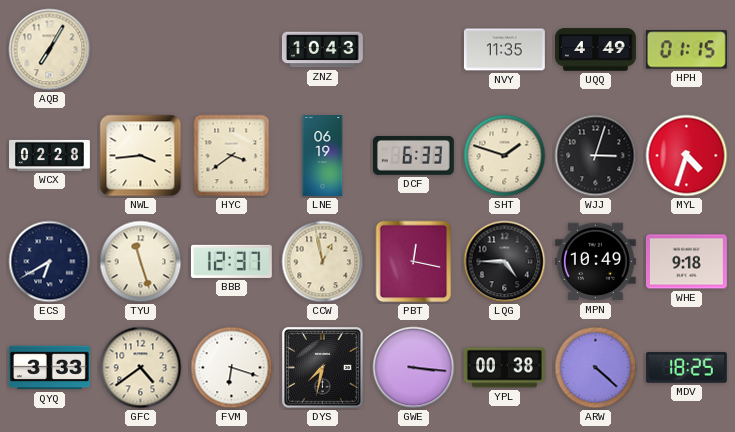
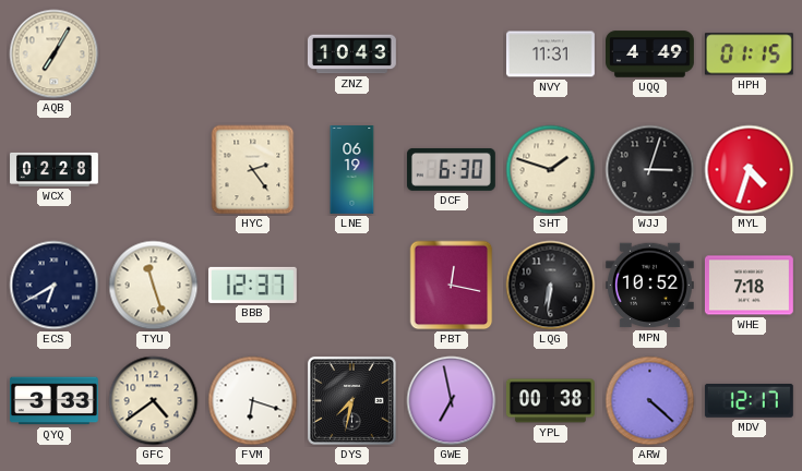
NVY: 11:35 -> 11:31 (550, 55)
NWL: 3:44 -> none (141, 156)
HYC: 3:39 -> 2:24 (253, 170)
DCF: 6:33 -> 6:30 (451, 169)
CCW: 12:58 -> none (323, 262)
LQG: 4:45 -> 6:31 (551, 286)
MPN: 10:49 -> 10:52 (649, 286)
WHE: 9:18 -> 7:18 (749, 286)
GWE: 3:16 -> 6:58 (452, 401)
MDV: 18:25 -> 12:17 (749, 400)
